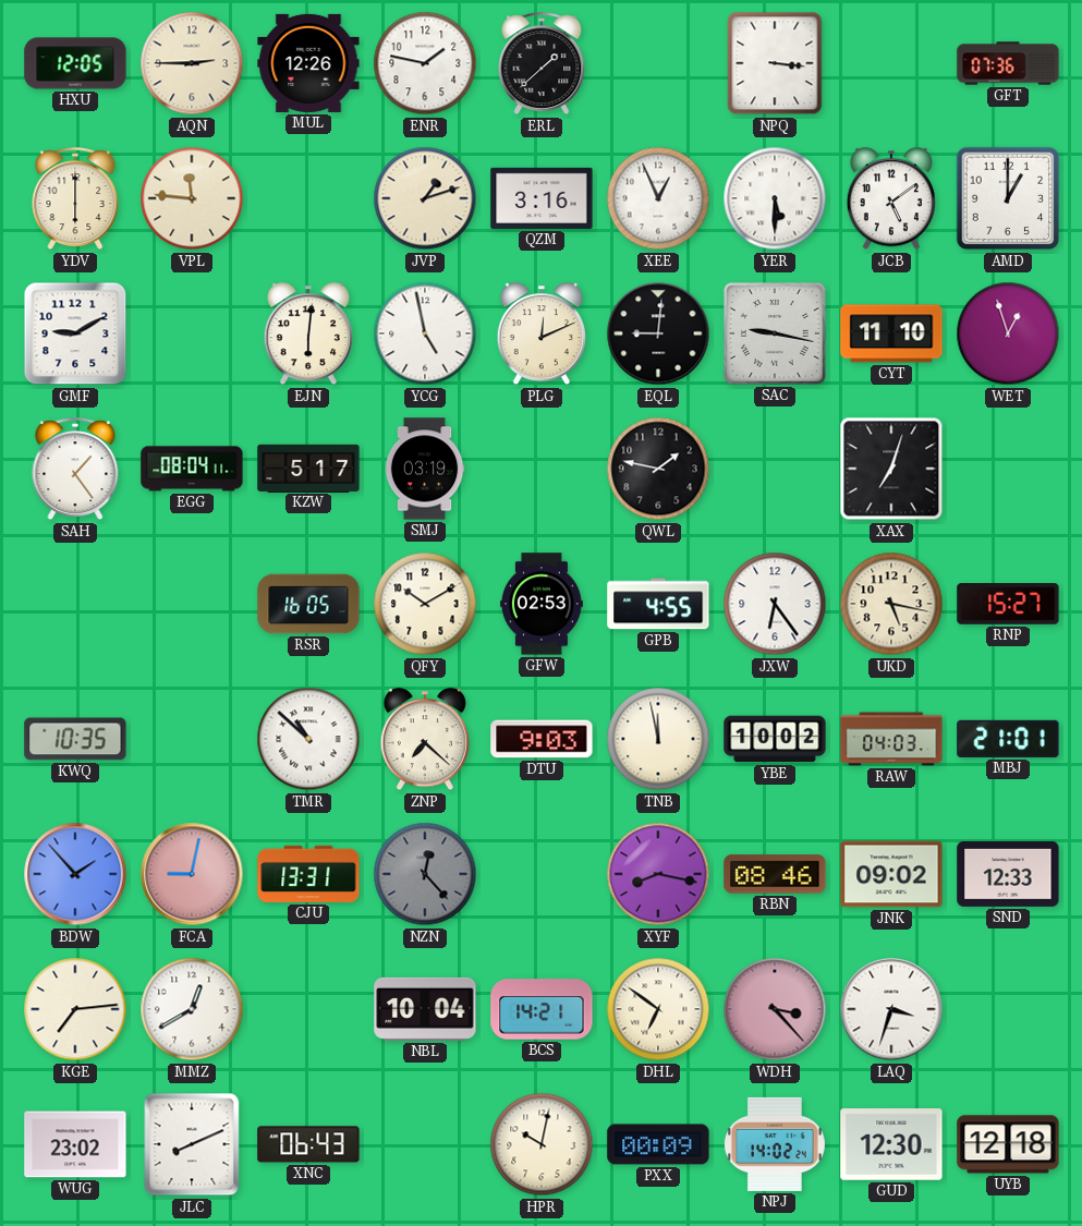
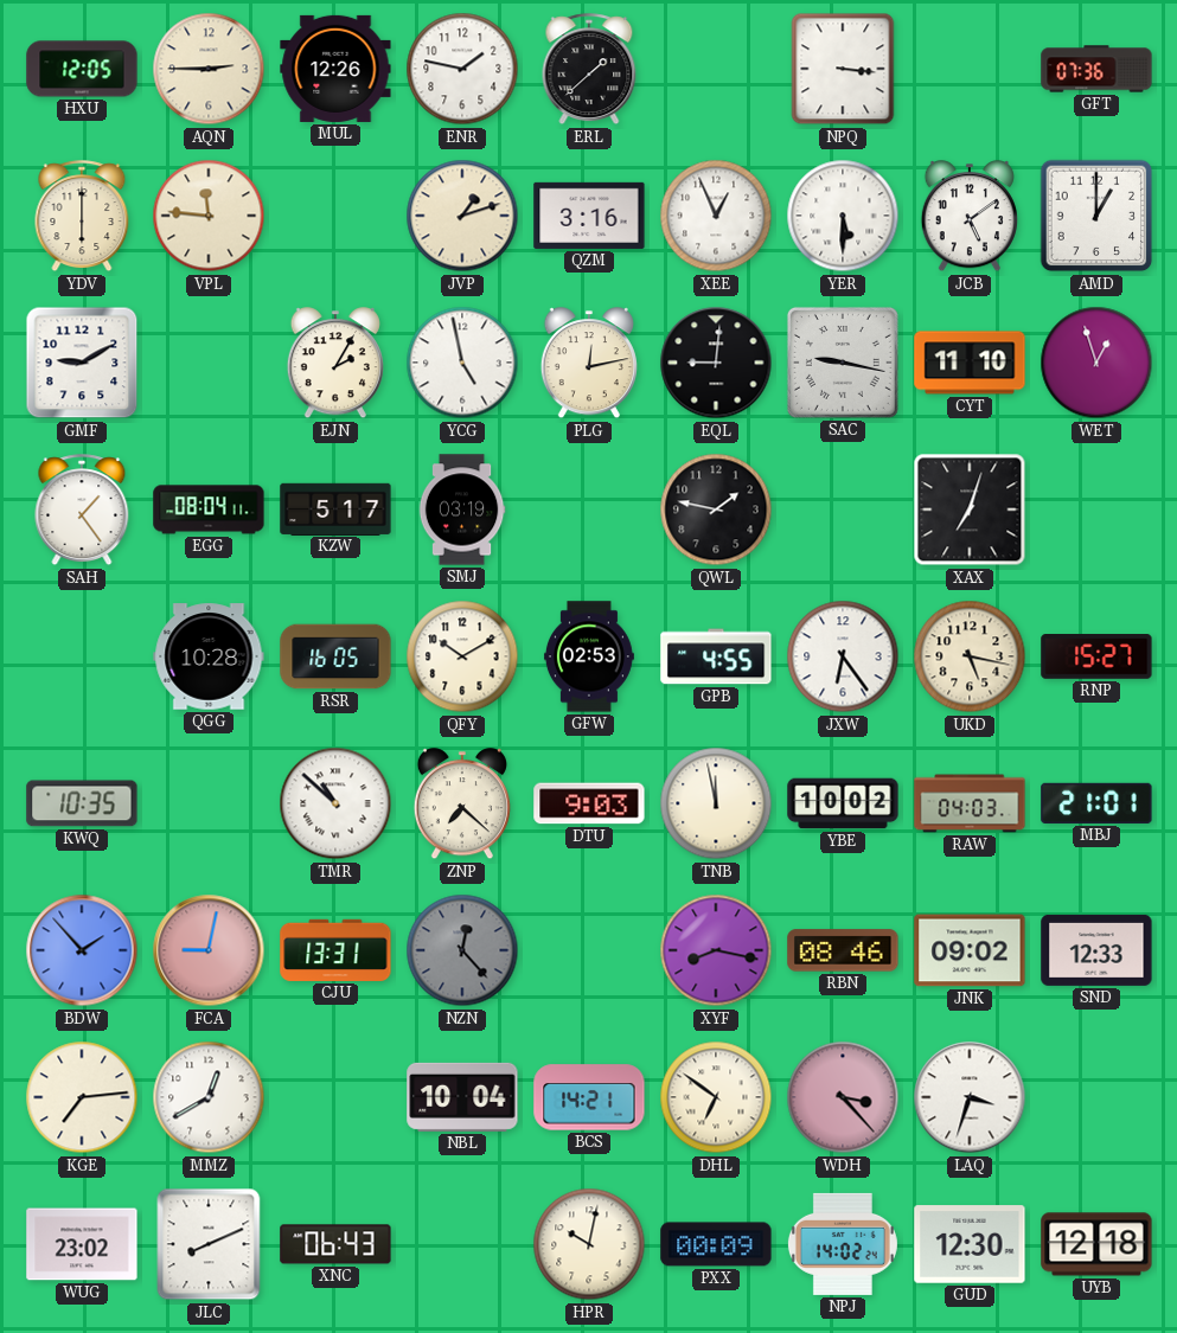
EJN: 6:01 -> 2:05 (335, 364)
PLG: 12:11 -> 12:13 (589, 364)
QGG: none -> 10:28 (209, 656)
